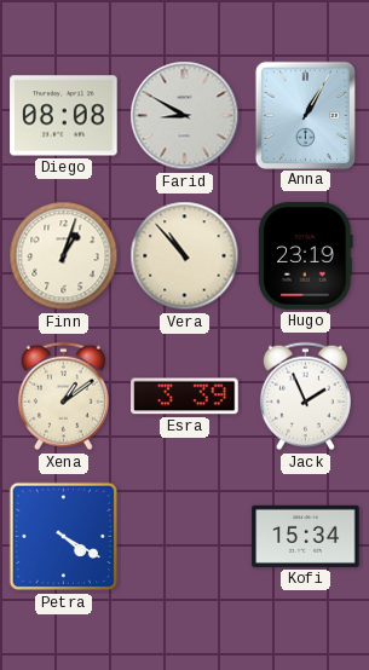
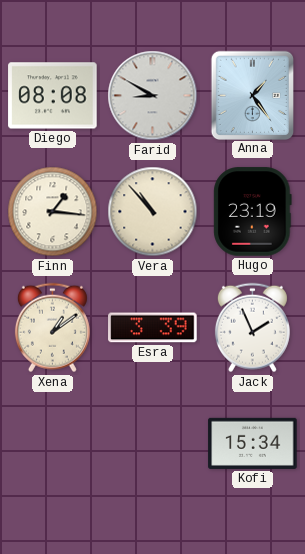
Anna: 1:05 -> 1:24 (252, 95)
Finn: 1:03 -> 1:16 (53, 212)
Petra: 4:20 -> none (64, 537)
